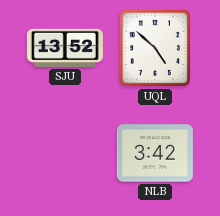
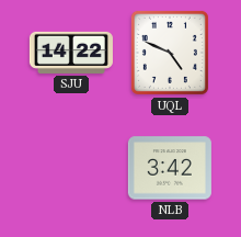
SJU: 13:52 -> 14:22 (71, 53)
UQL: 4:52 -> 4:49 (170, 53)
